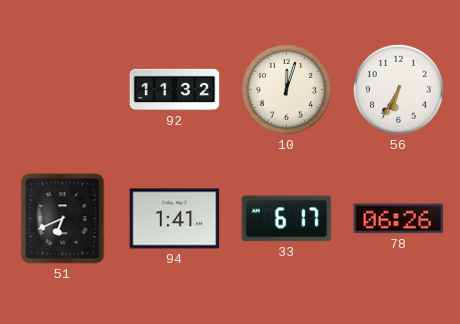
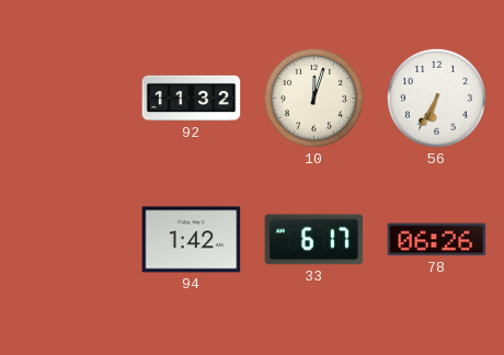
51: 6:41 -> none (63, 219)
94: 1:41 -> 1:42 (192, 240)
